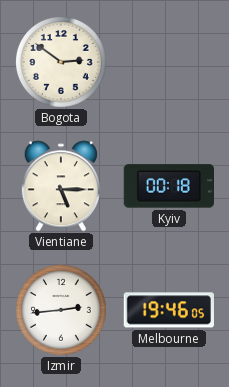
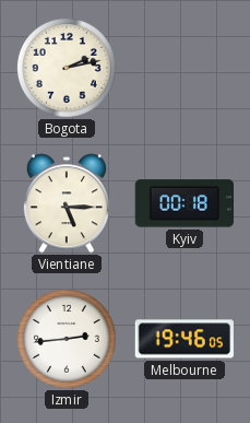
Bogota: 2:51 -> 2:13 (67, 68)
